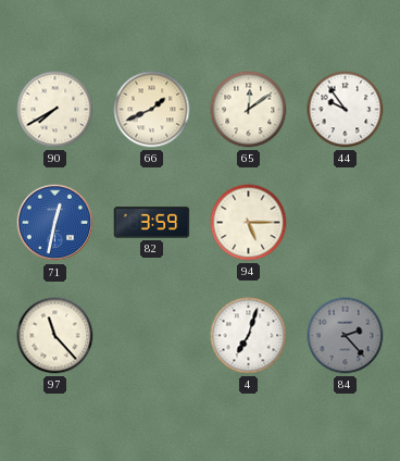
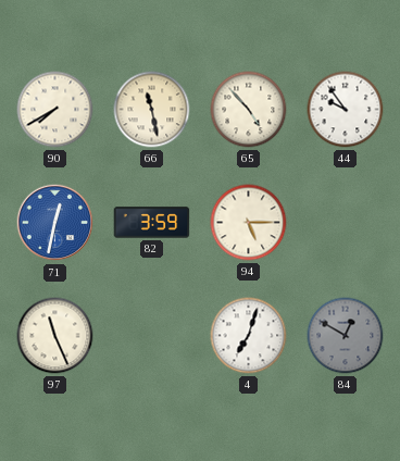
66: 1:41 -> 11:28 (152, 110)
65: 12:09 -> 4:53 (249, 110)
97: 11:23 -> 11:26 (55, 336)
84: 2:23 -> 12:50 (346, 336)
